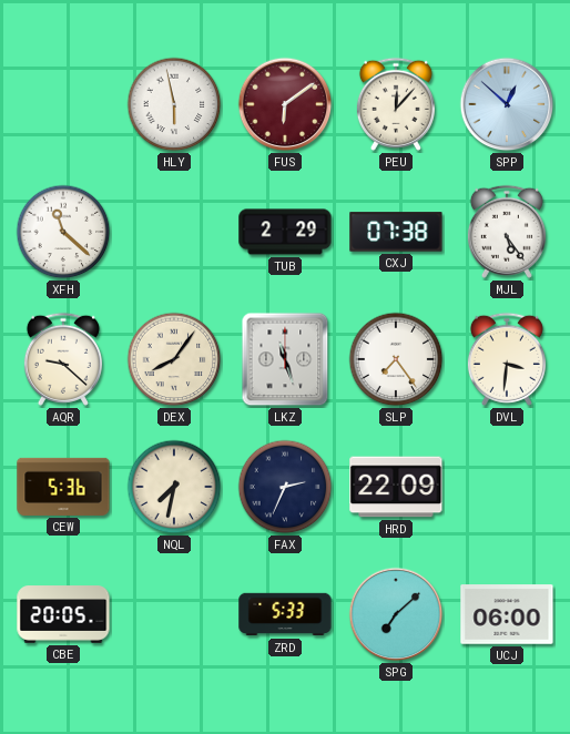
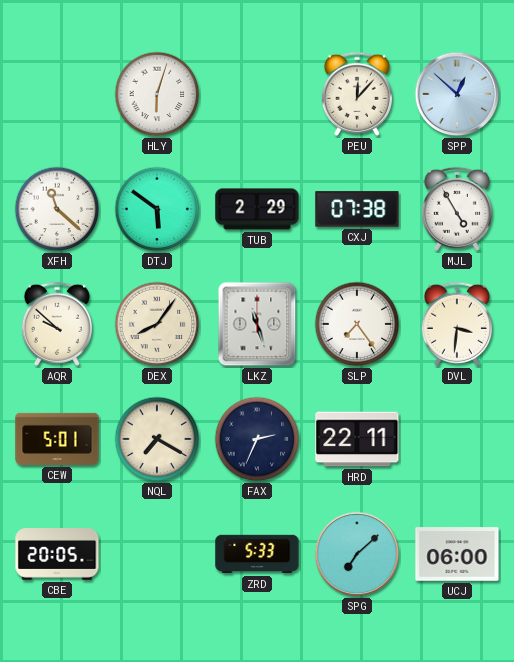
HLY: 5:58 -> 6:03 (157, 94)
FUS: 6:09 -> none (285, 104)
DTJ: none -> 5:51 (157, 209)
MJL: 5:24 -> 4:55 (457, 209)
AQR: 9:22 -> 9:52 (57, 324)
CEW: 5:36 -> 5:01 (57, 439)
NQL: 7:32 -> 7:20 (157, 439)
HRD: 22:09 -> 22:11 (357, 439)
